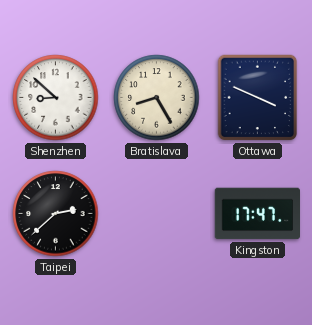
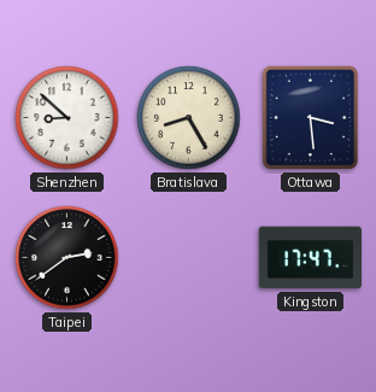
Ottawa: 3:49 -> 3:29 (311, 118)
Taipei: 2:38 -> 2:39 (67, 258)
